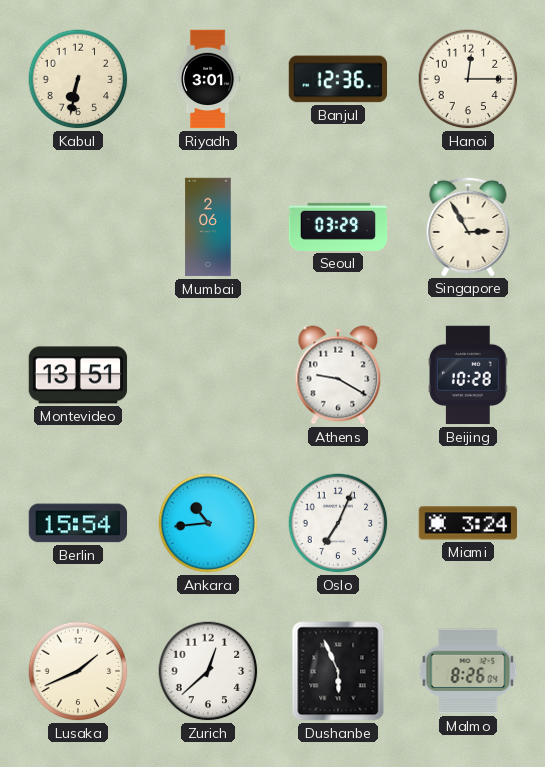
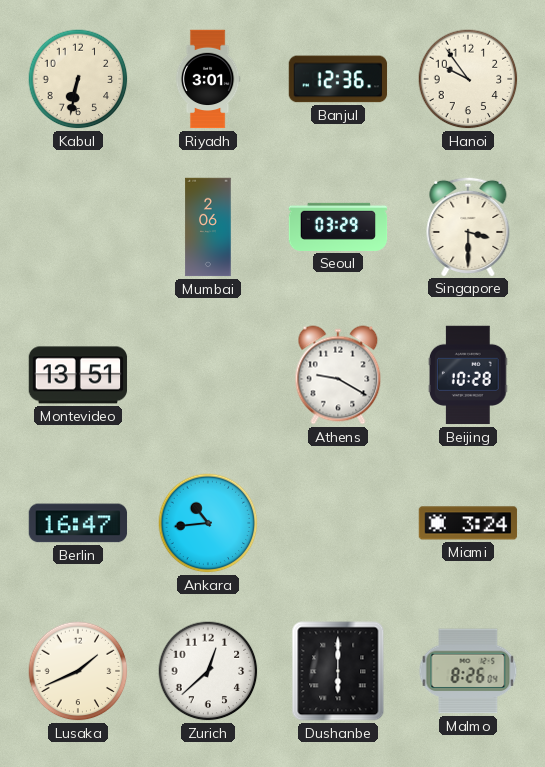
Hanoi: 12:15 -> 9:54 (468, 79)
Singapore: 2:55 -> 3:30 (468, 226)
Berlin: 15:54 -> 16:47 (78, 523)
Oslo: 7:04 -> none (338, 523)
Dushanbe: 5:56 -> 6:00 (338, 671)
